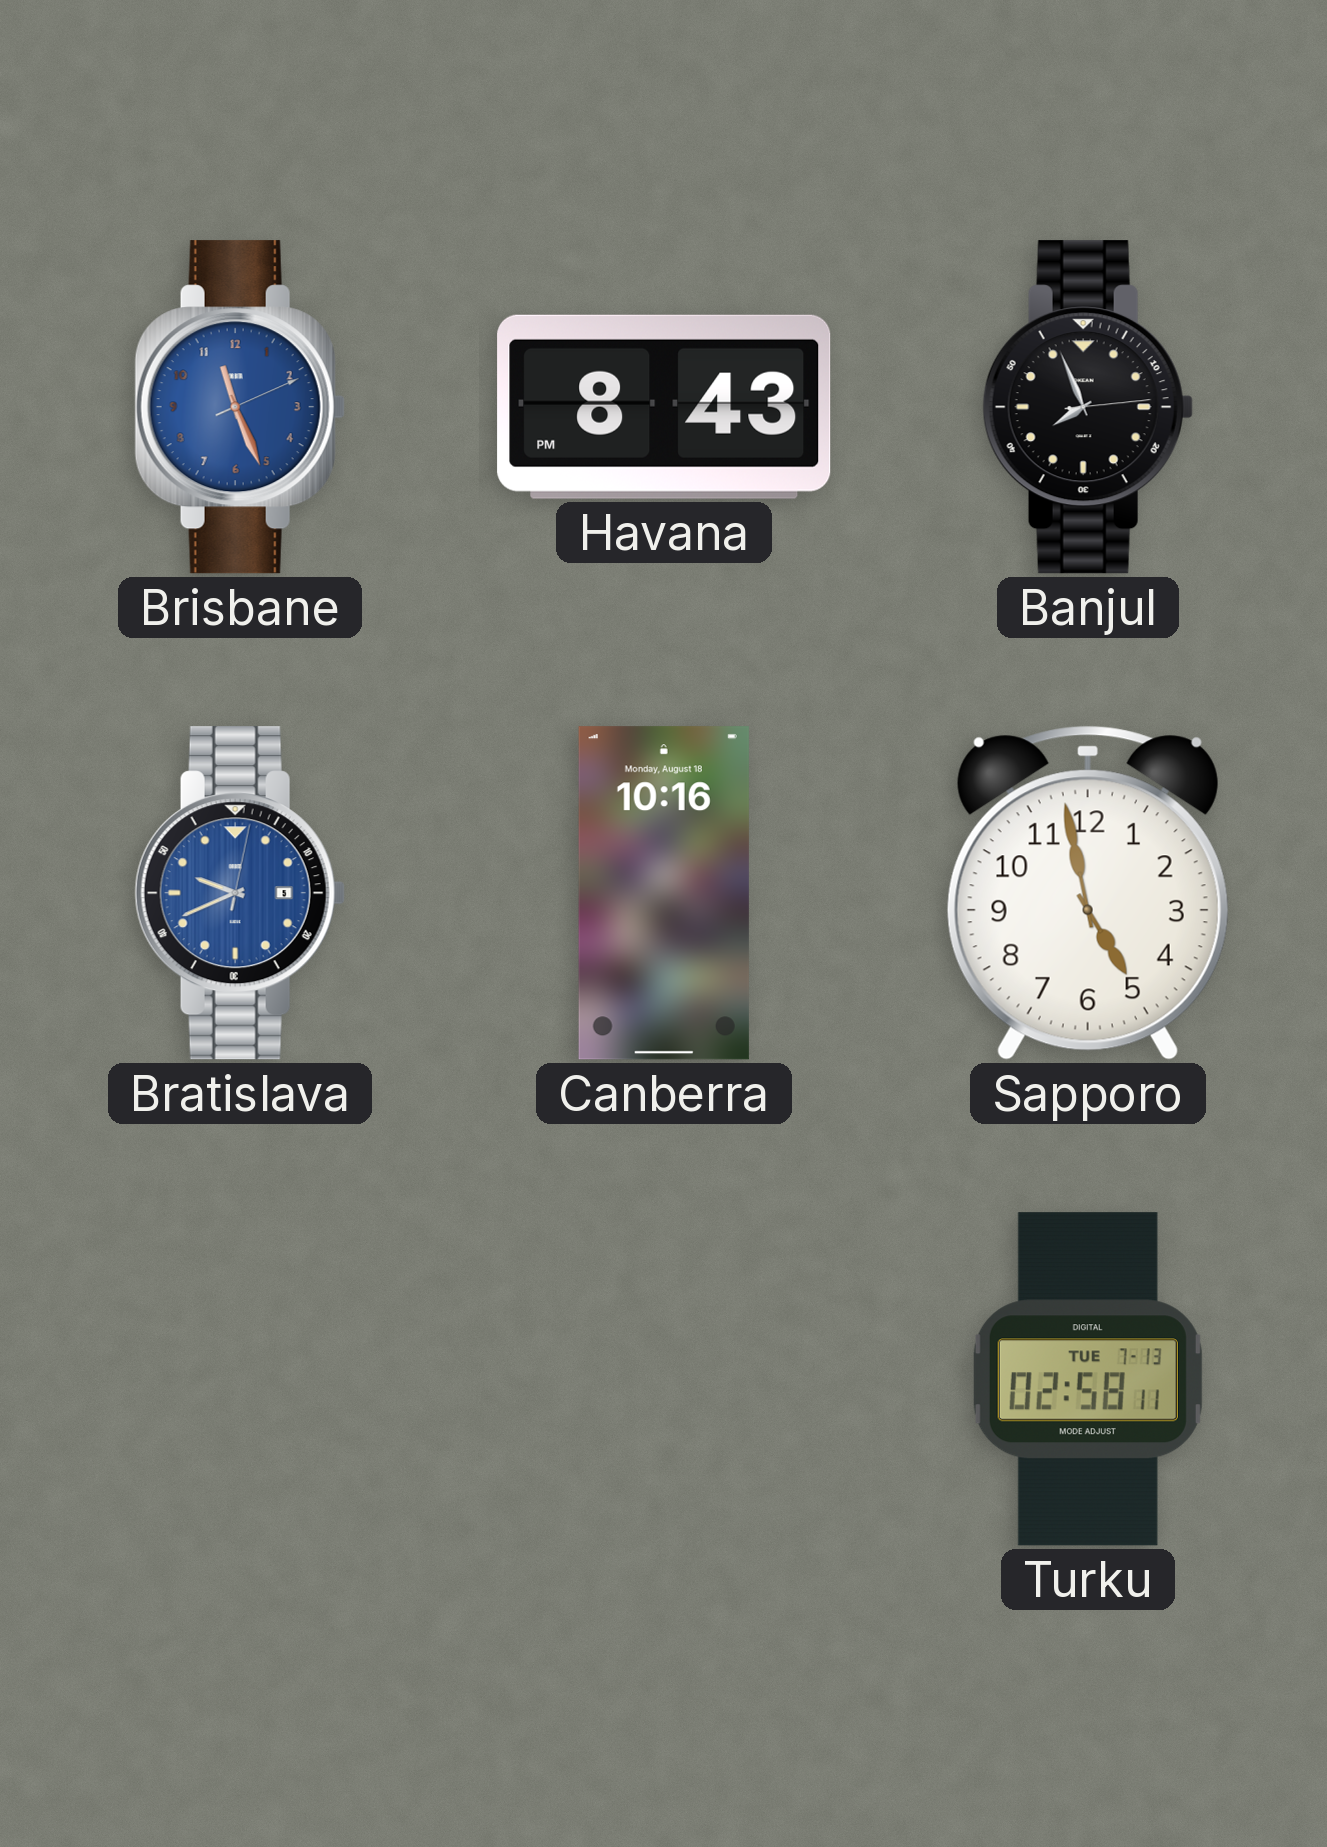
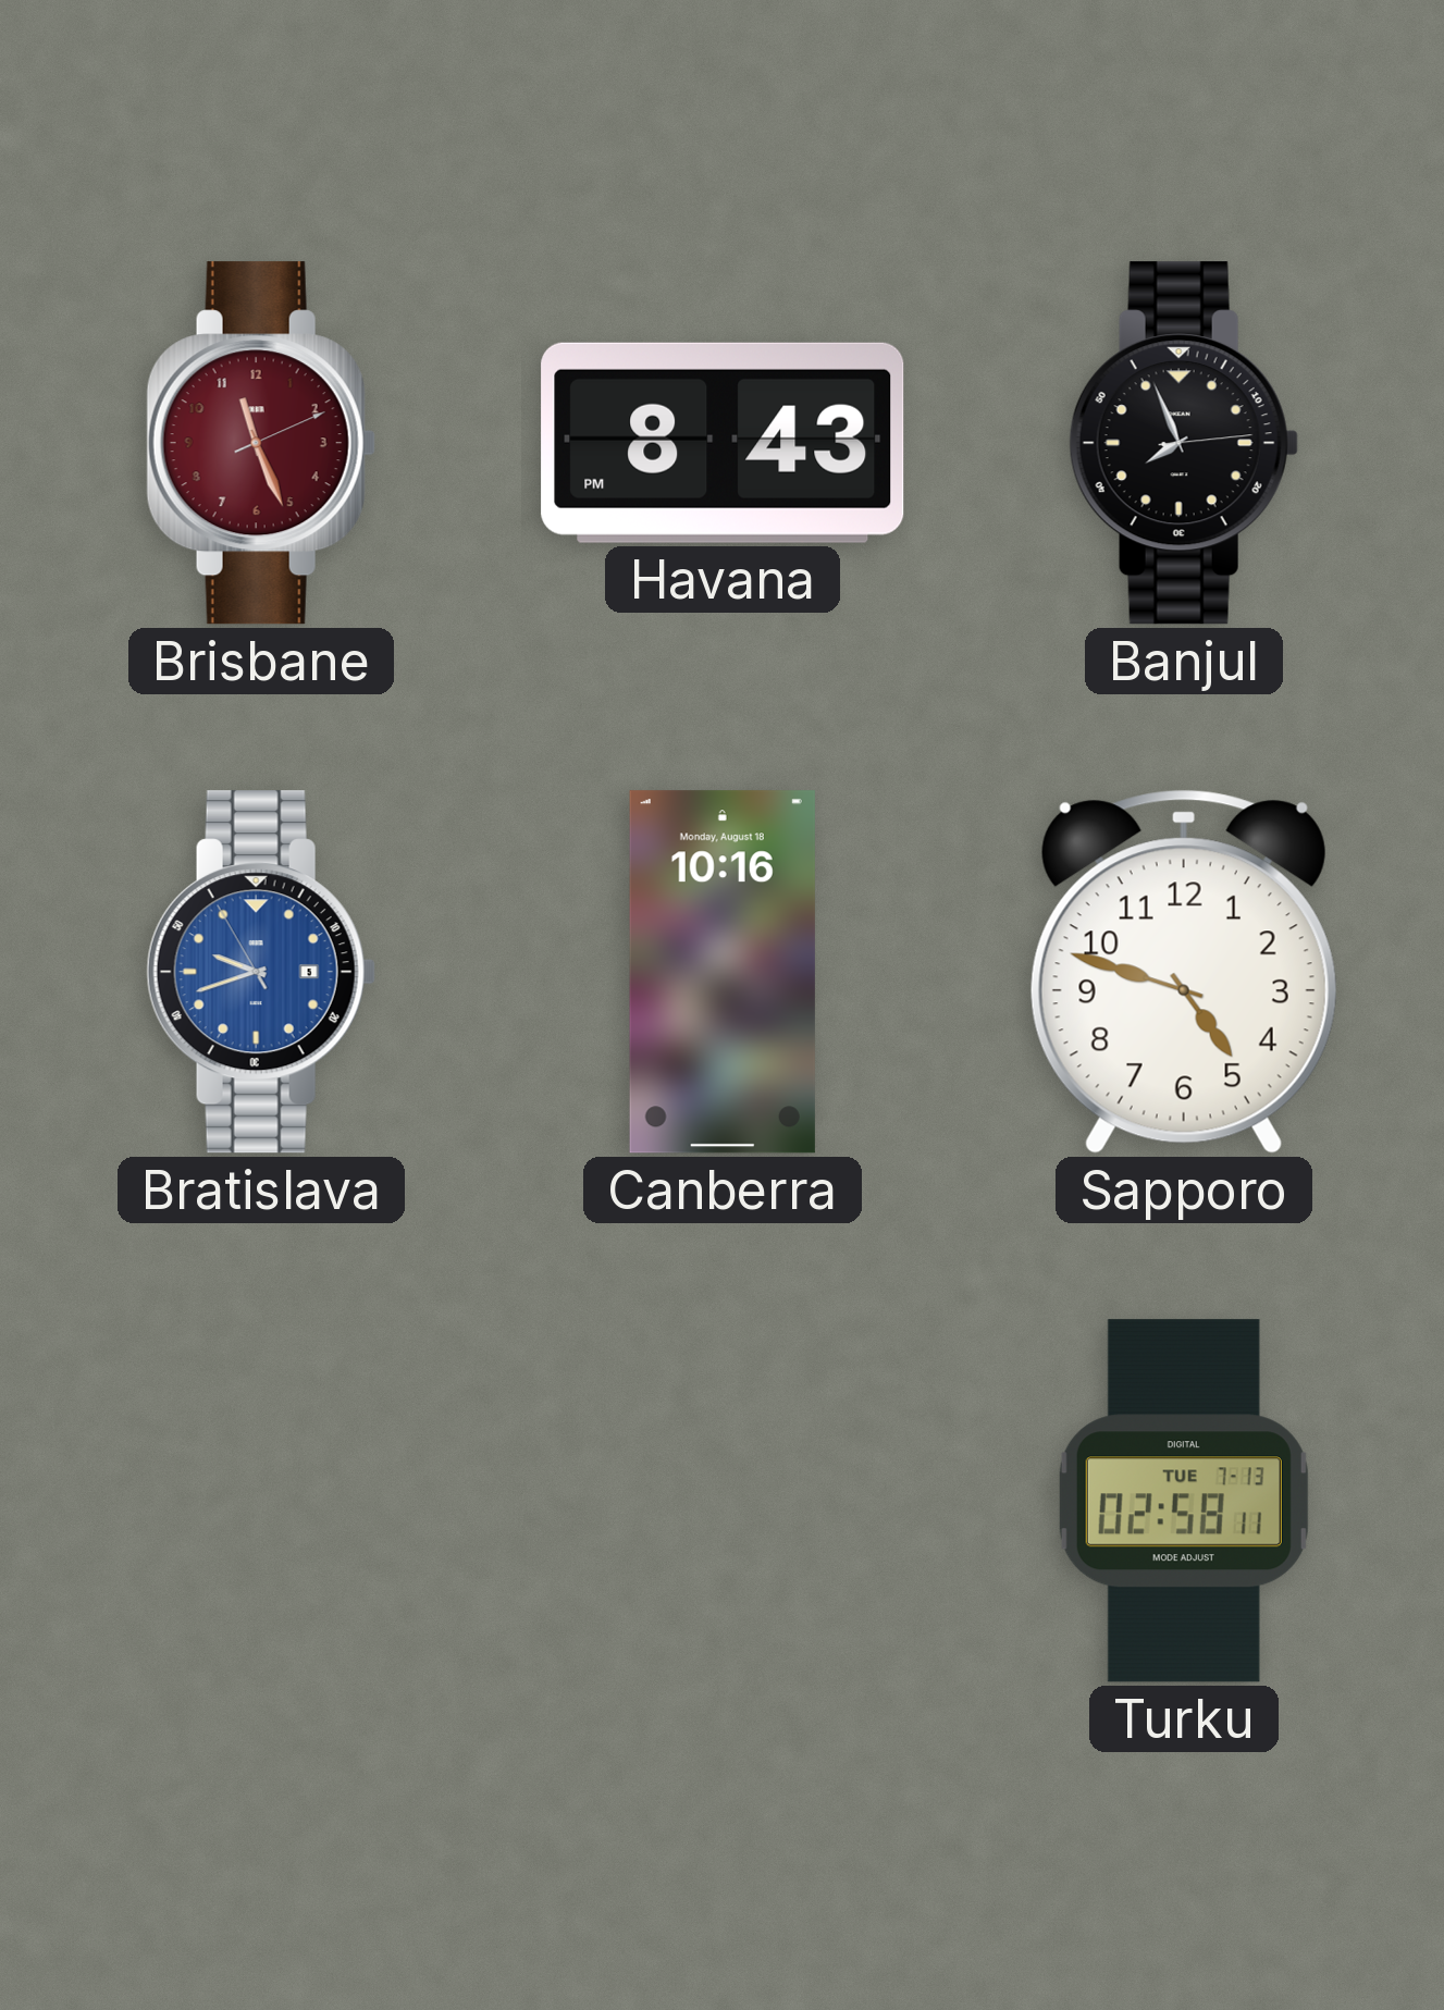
Brisbane dial: blue -> burgundy (261, 443)
Bratislava: 9:41:02 -> 9:41:55 (261, 972)
Sapporo: 4:58 -> 4:48 (1184, 972)
